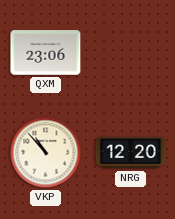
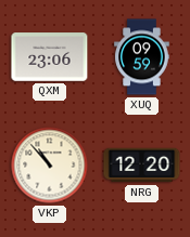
XUQ: none -> 09:59 (142, 57)
